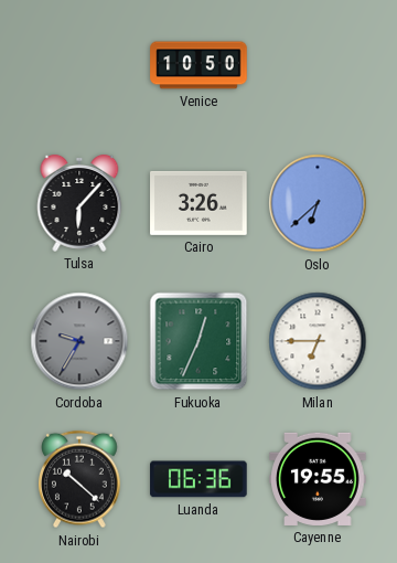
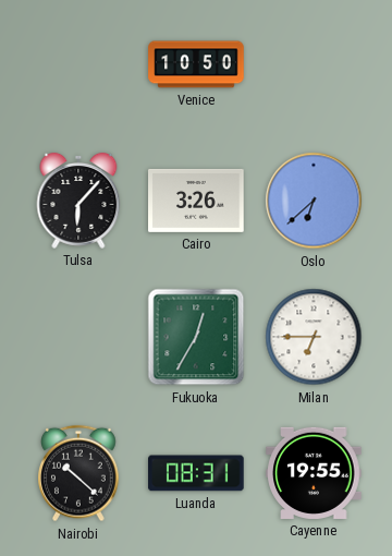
Cordoba: 9:35 -> none (79, 341)
Fukuoka: 12:34 -> 12:35 (196, 337)
Luanda: 06:36 -> 08:31 (196, 473)
